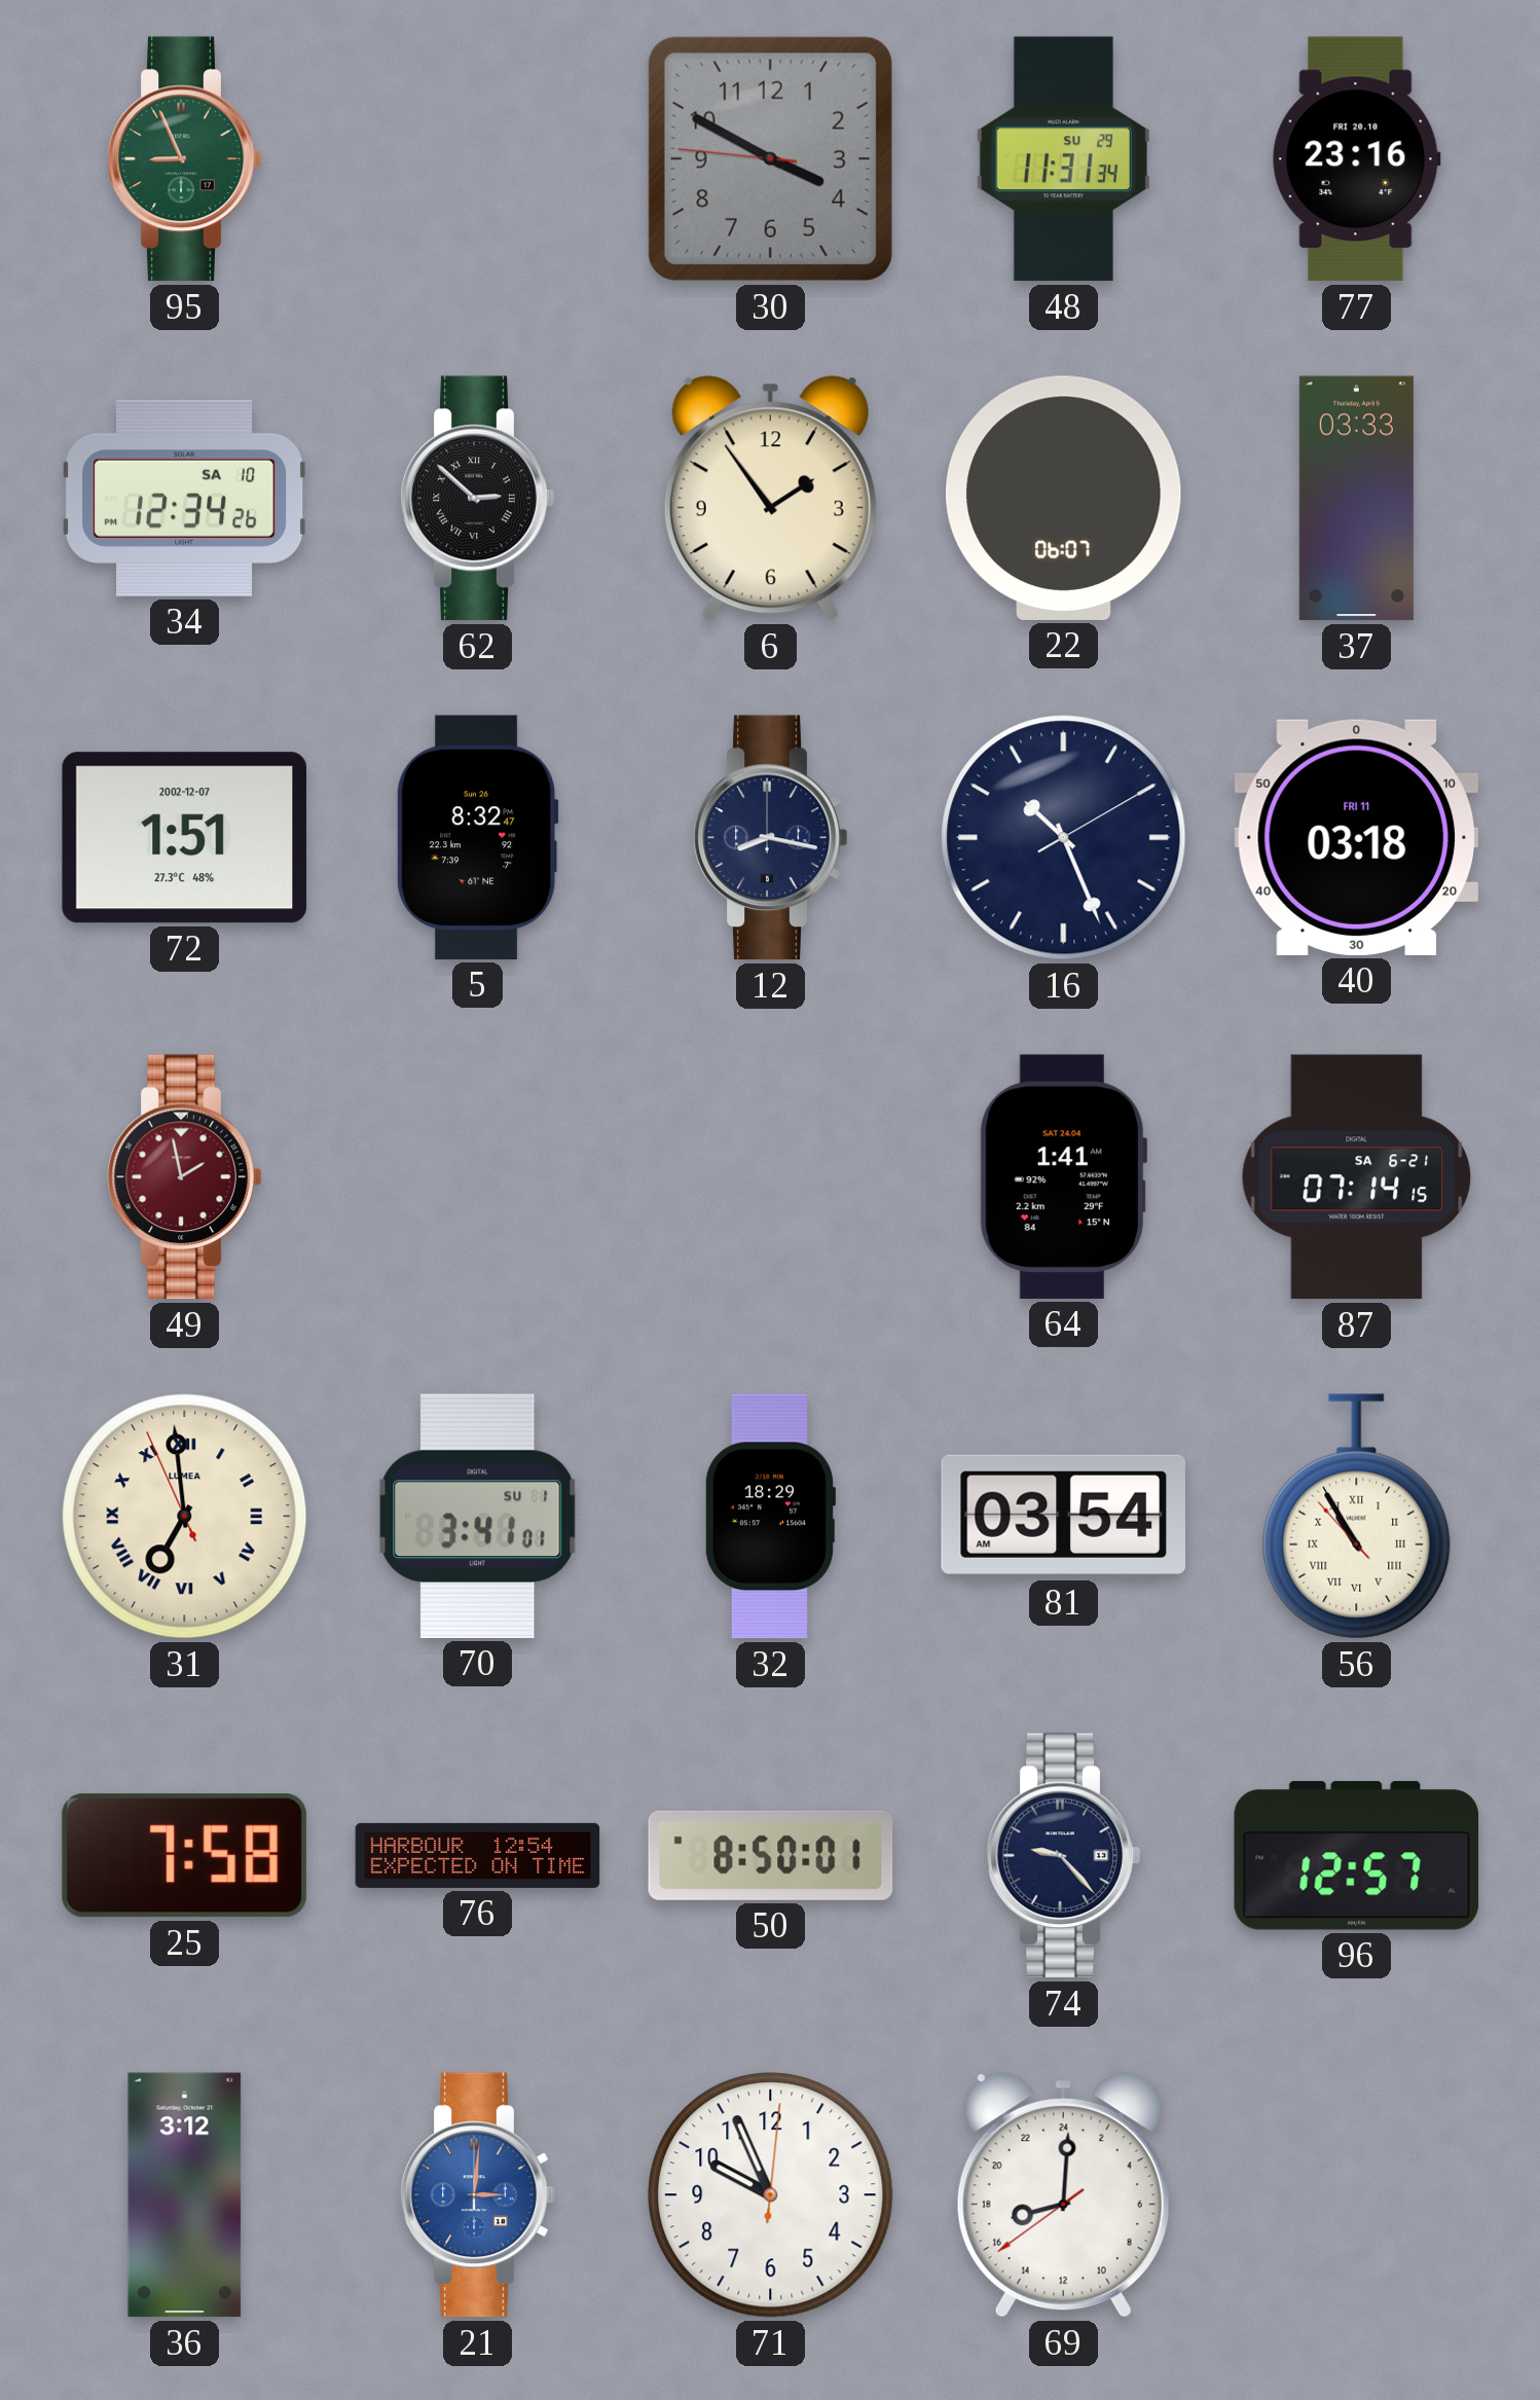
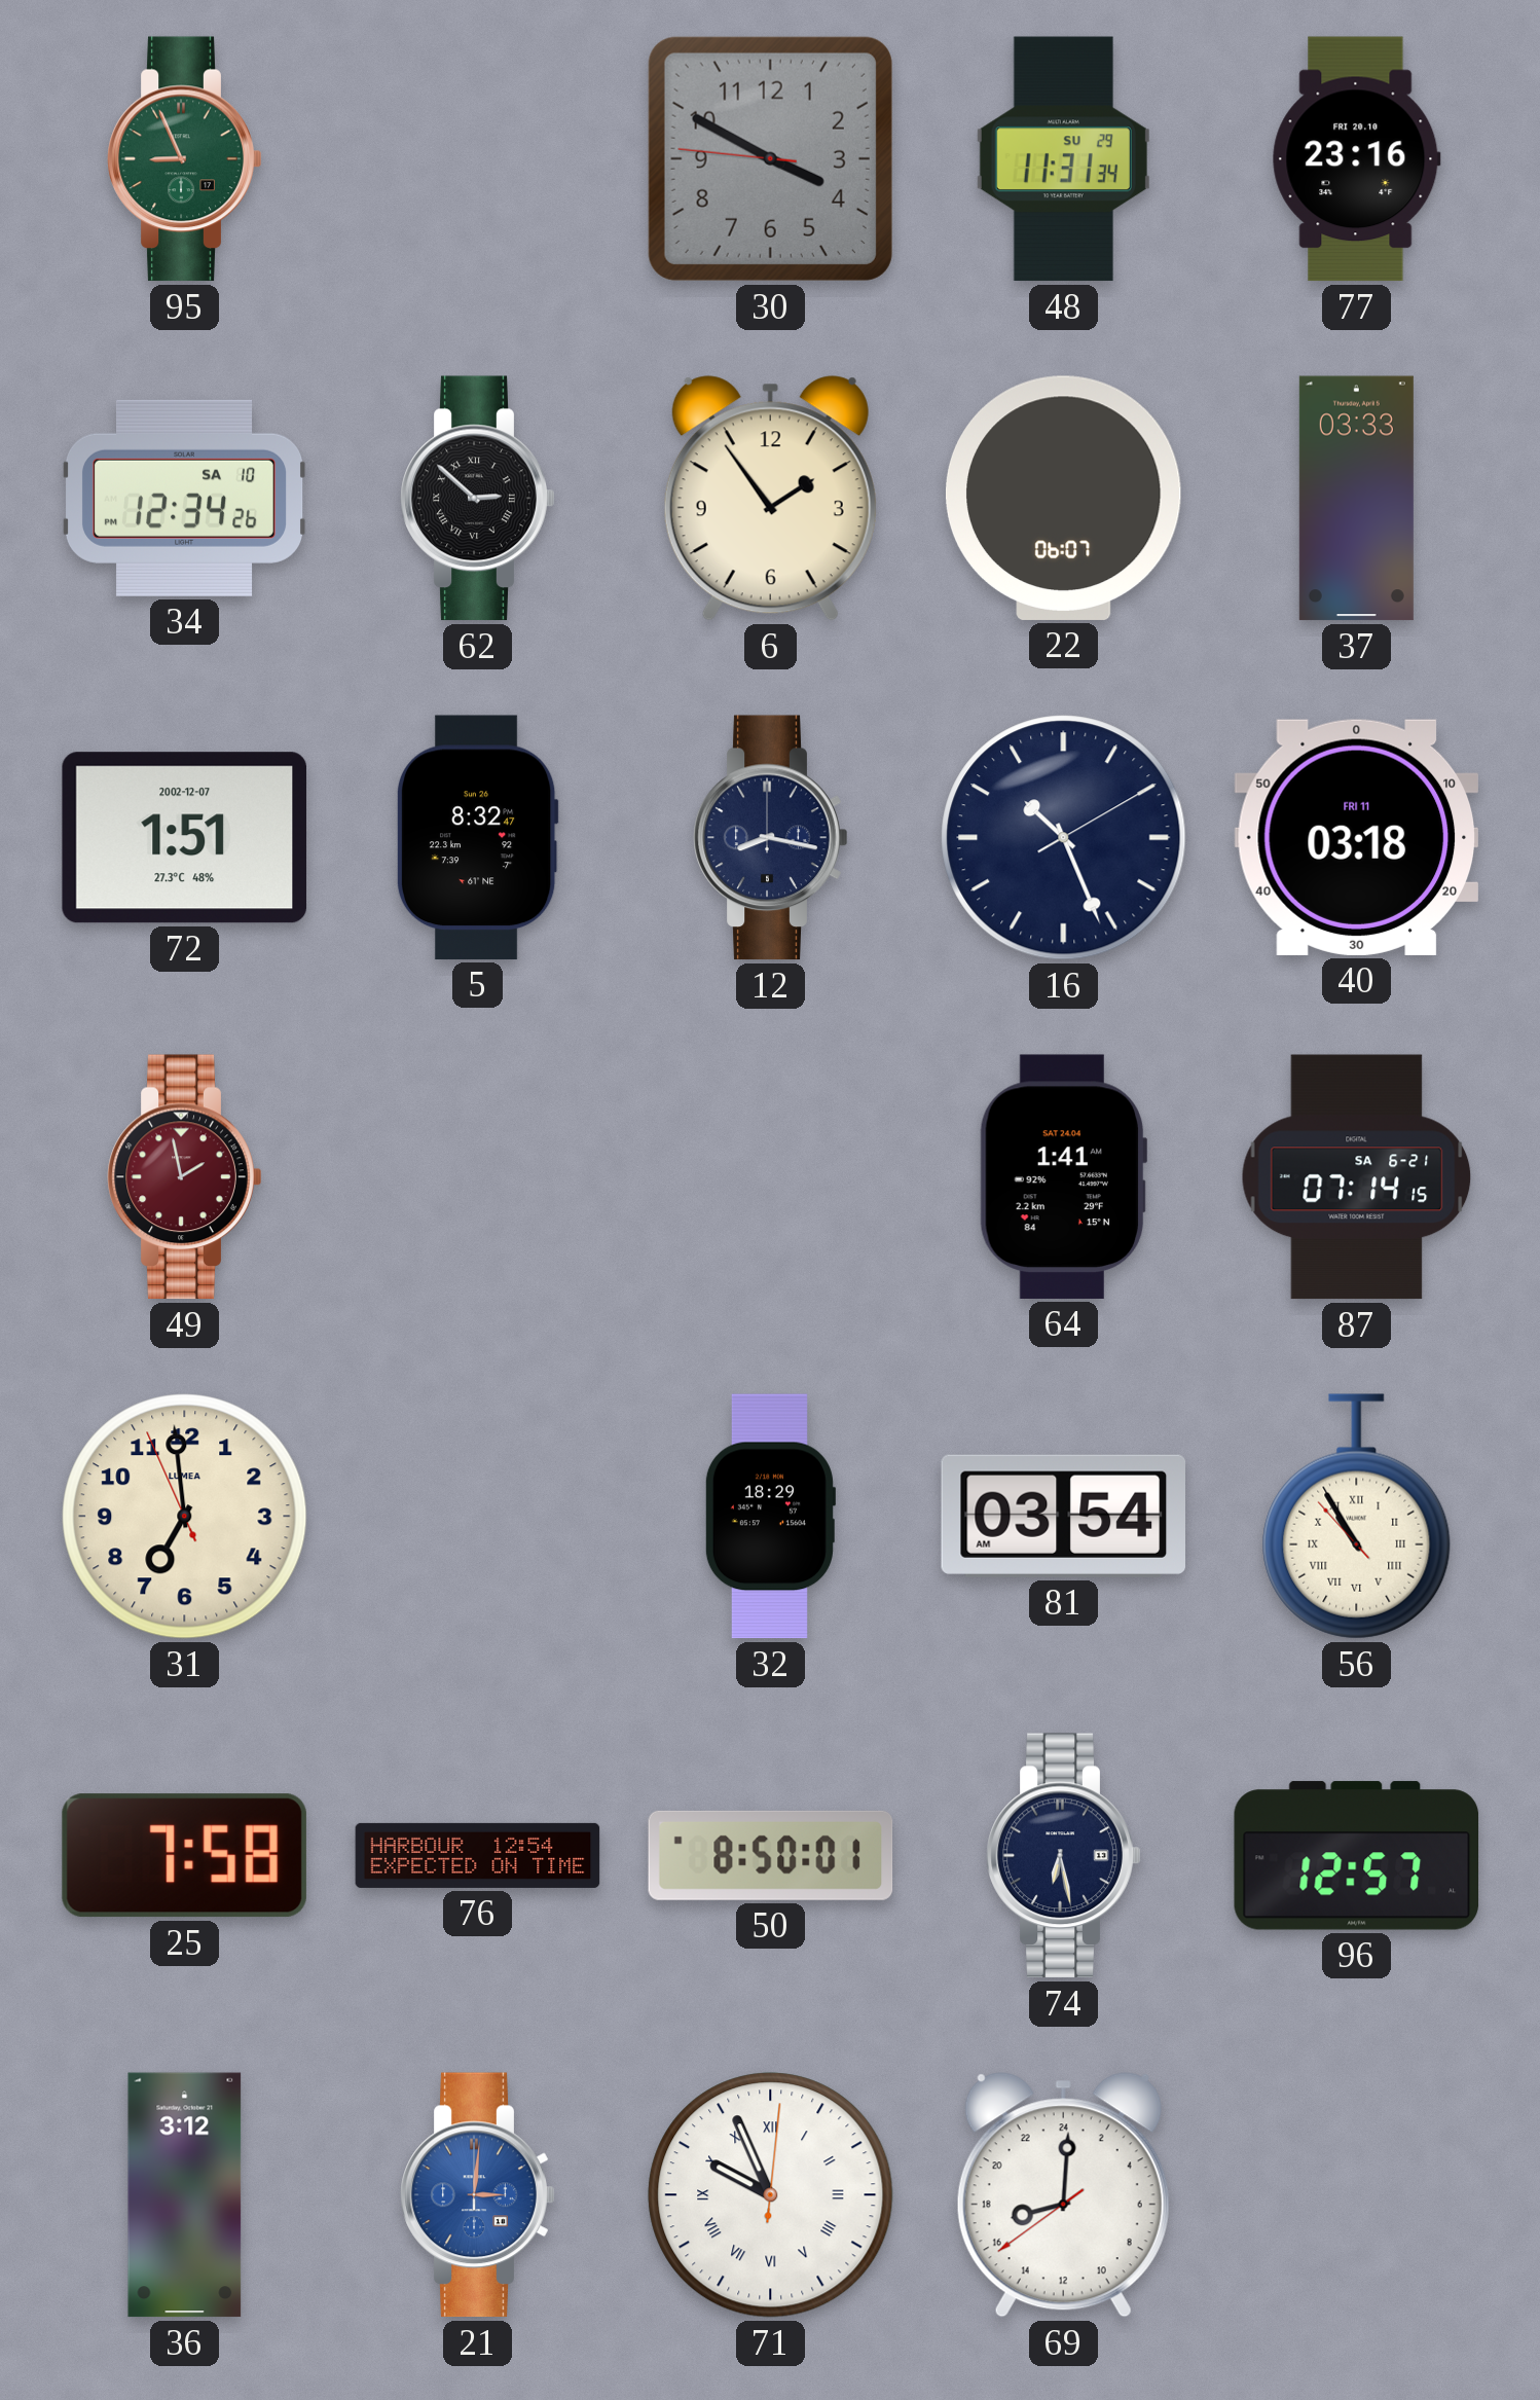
31 numerals: Roman -> Arabic (185, 1517)
70: 3:41 -> none (478, 1516)
74: 9:23 -> 6:28 (1064, 1856)
71 numerals: Arabic -> Roman (771, 2195)
